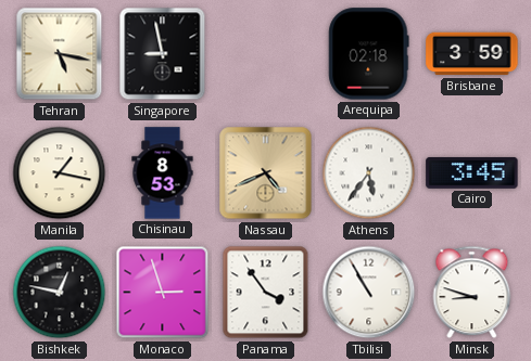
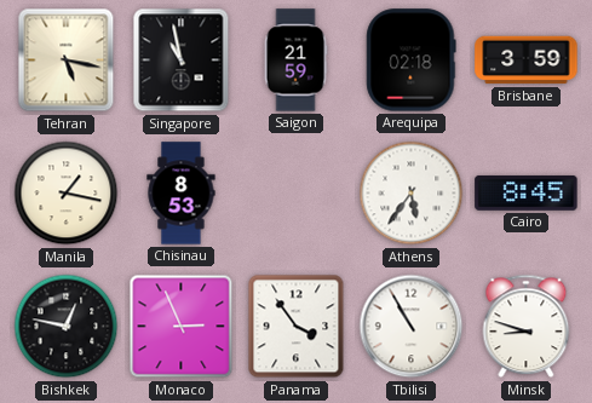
Singapore: 8:58 -> 10:58 (182, 61)
Saigon: none -> 21:59 (295, 61)
Nassau: 4:41 -> none (266, 173)
Cairo: 3:45 -> 8:45 (527, 192)
Monaco: 2:57 -> 2:56 (182, 327)
